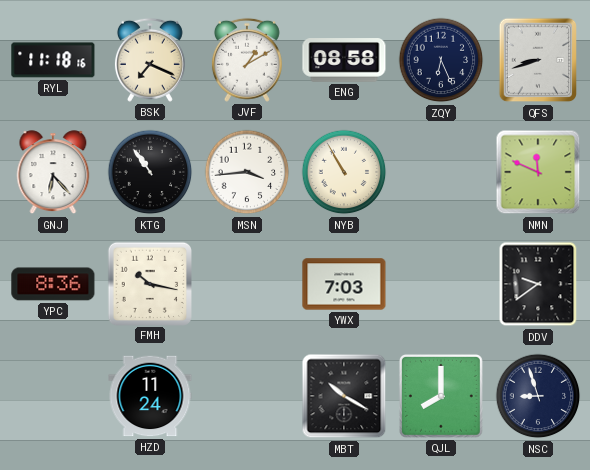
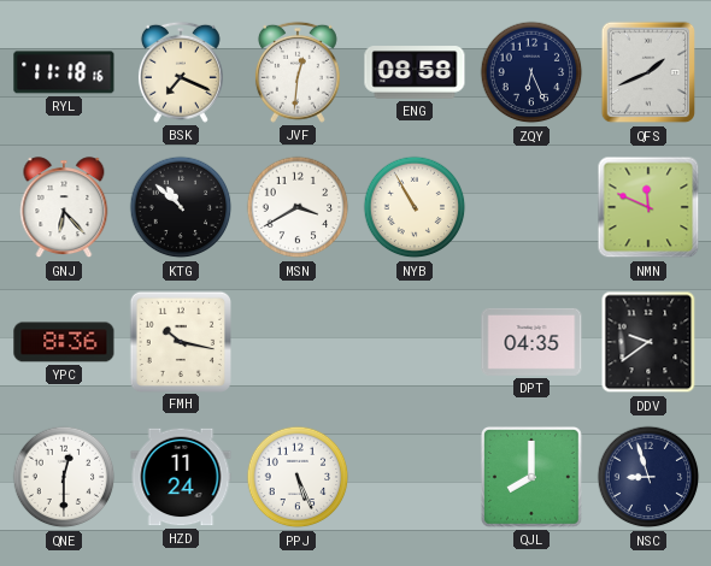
JVF: 1:10 -> 12:31 (298, 72)
QFS: 8:42 -> 1:41 (648, 72)
KTG: 10:54 -> 10:52 (181, 207)
MSN: 3:44 -> 3:40 (298, 207)
YWX: 7:03 -> none (344, 284)
DPT: none -> 04:35 (531, 342)
QNE: none -> 12:30 (64, 477)
PPJ: none -> 5:26 (298, 477)
MBT: 10:20 -> none (344, 396)
